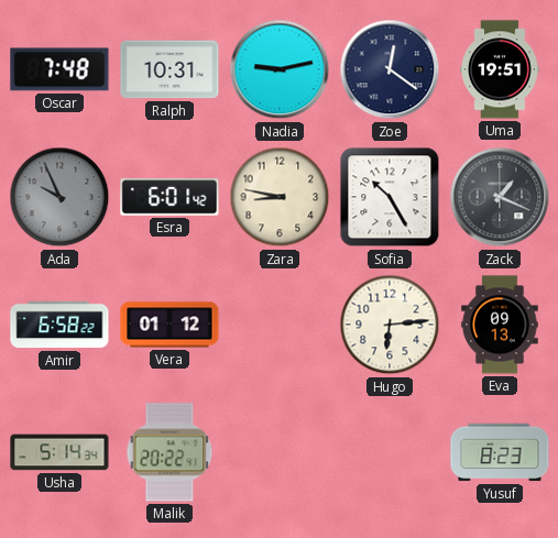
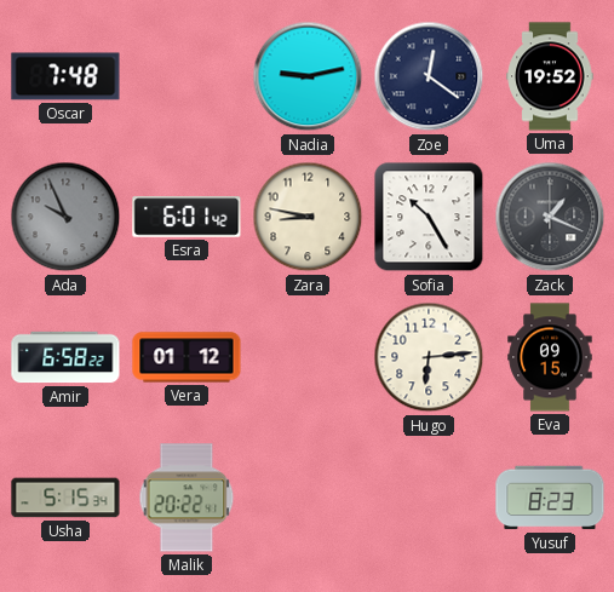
Ralph: 10:31 -> none (169, 69)
Uma: 19:51 -> 19:52 (550, 76)
Eva: 09:13 -> 09:15 (550, 357)
Usha: 5:14 -> 5:15 (65, 498)
